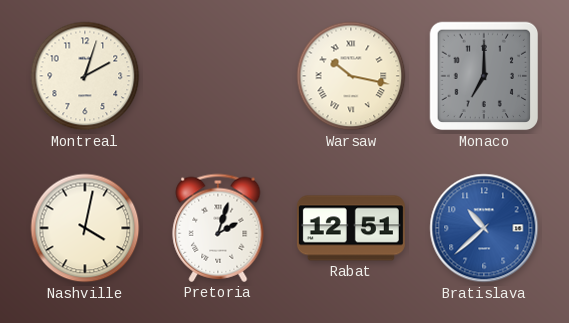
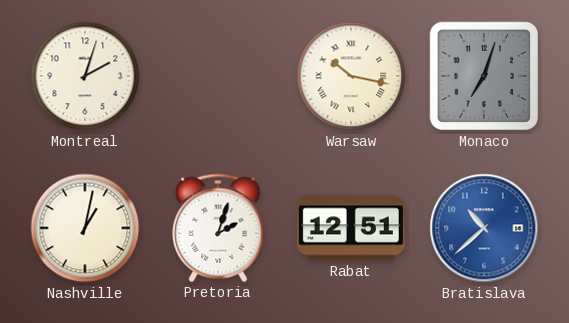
Monaco: 7:00 -> 7:03 (484, 76)
Nashville: 4:02 -> 1:02 (85, 228)
